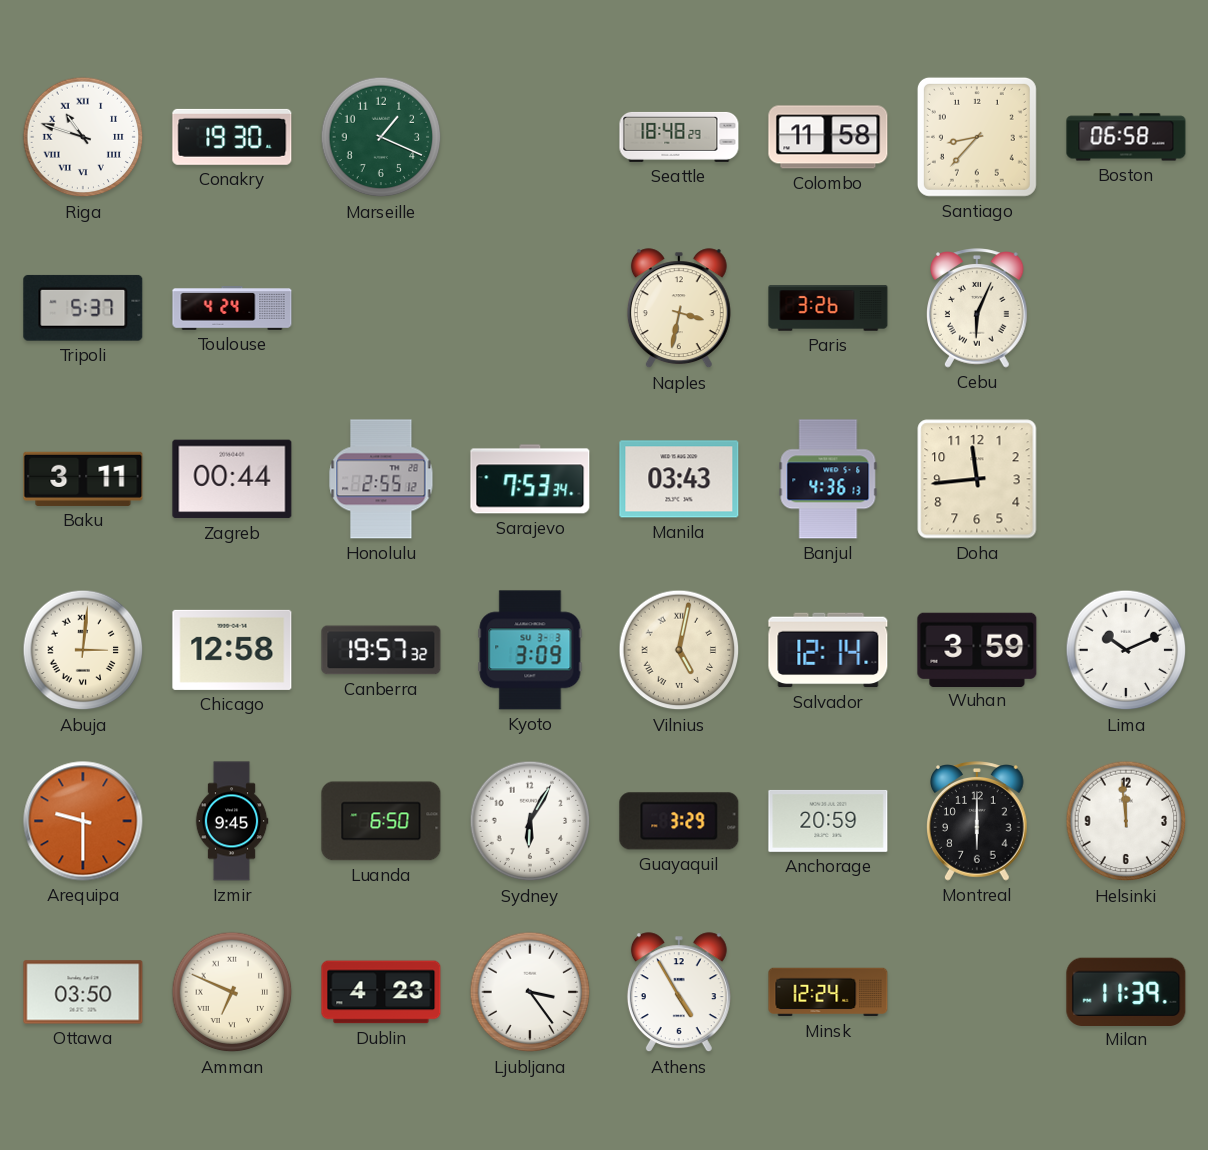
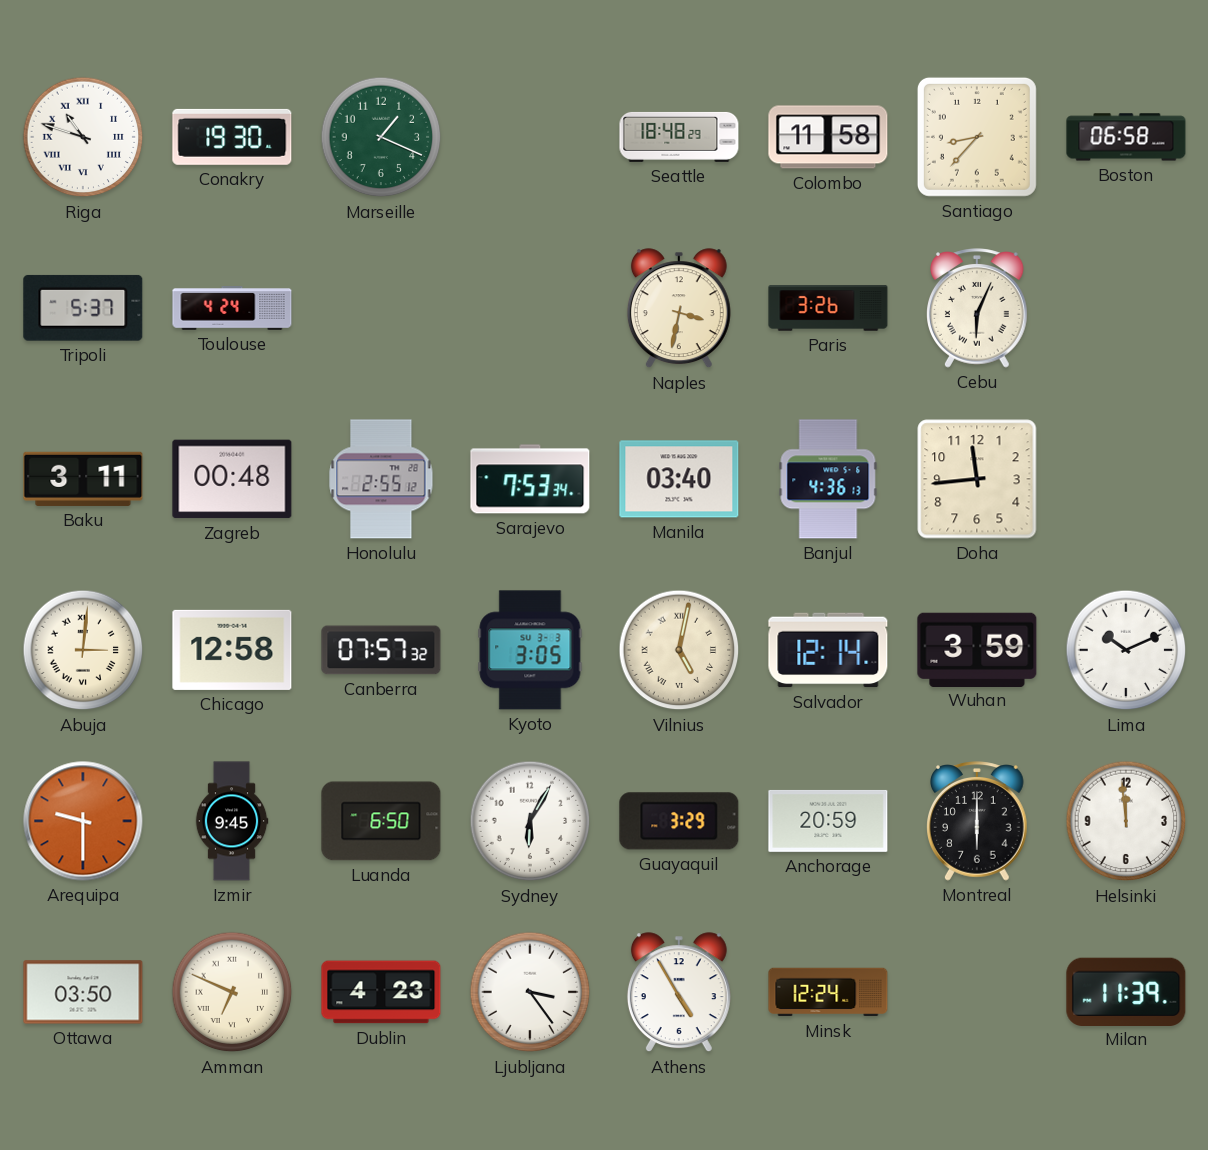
Zagreb: 00:44 -> 00:48 (232, 479)
Manila: 03:43 -> 03:40 (679, 479)
Canberra: 19:57 -> 07:57 (381, 650)
Kyoto: 3:09 -> 3:05 (530, 650)
